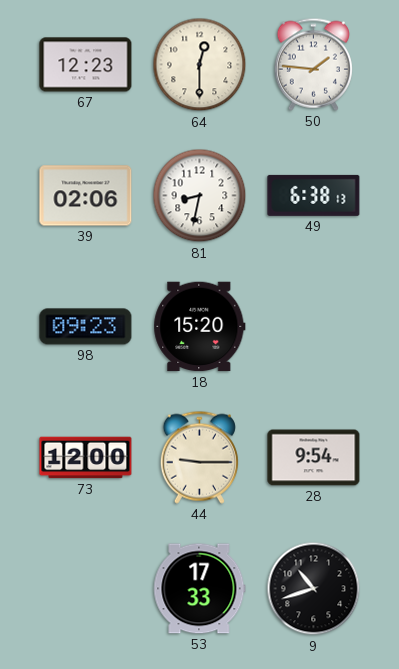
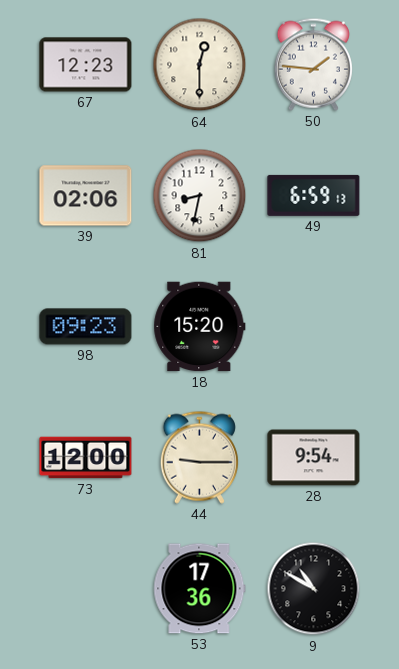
49: 6:38 -> 6:59 (314, 195)
53: 17:33 -> 17:36 (200, 589)
9: 10:42 -> 10:50 (314, 589)
